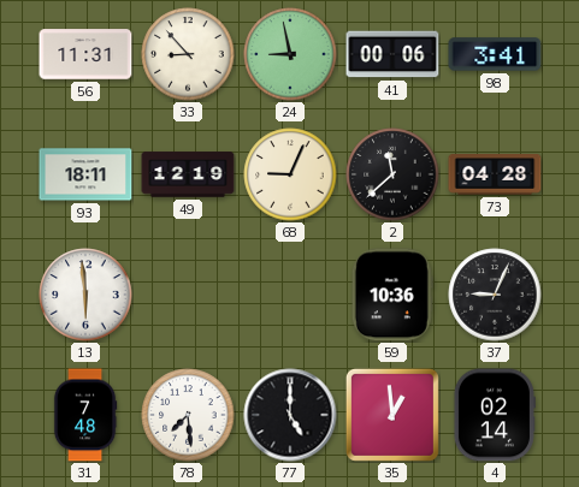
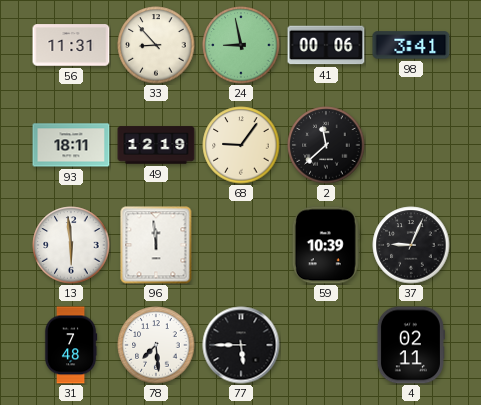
68: 9:04 -> 9:06 (241, 145)
73: 04:28 -> none (495, 174)
96: none -> 11:59 (156, 245)
59: 10:36 -> 10:39 (326, 245)
77: 5:00 -> 5:45 (241, 345)
35: 12:59 -> none (392, 415)
4: 02:14 -> 02:11 (410, 345)
